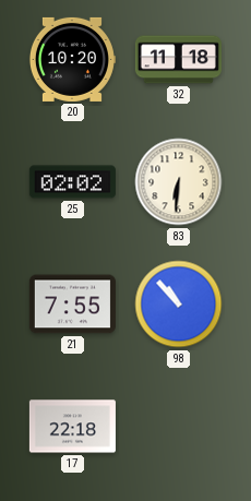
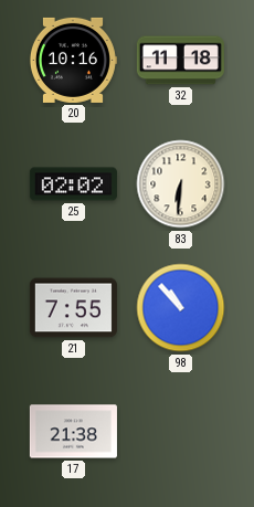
20: 10:20 -> 10:16 (73, 60)
17: 22:18 -> 21:38 (73, 432)
